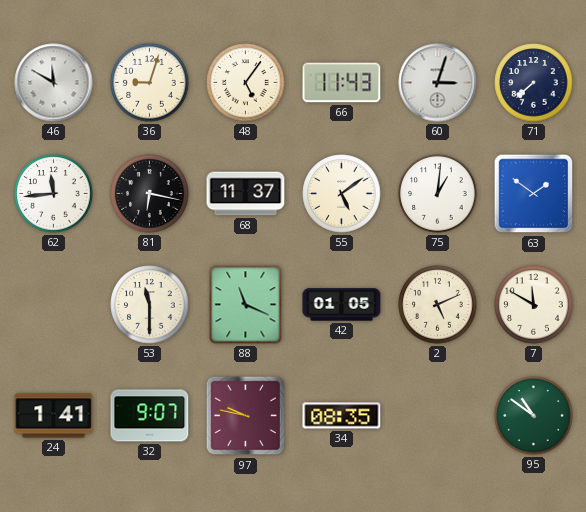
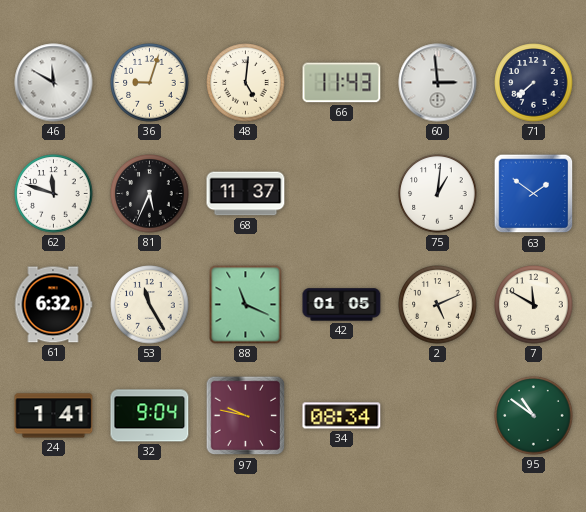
48: 5:06 -> 5:01 (246, 83)
60: 3:03 -> 2:59 (438, 83)
62: 11:44 -> 11:48 (54, 194)
81: 6:17 -> 5:34 (150, 194)
55: 5:09 -> none (342, 194)
61: none -> 6:32 (53, 305)
53: 11:30 -> 11:25 (150, 305)
32: 9:07 -> 9:04 (150, 416)
34: 08:35 -> 08:34 (342, 416)
